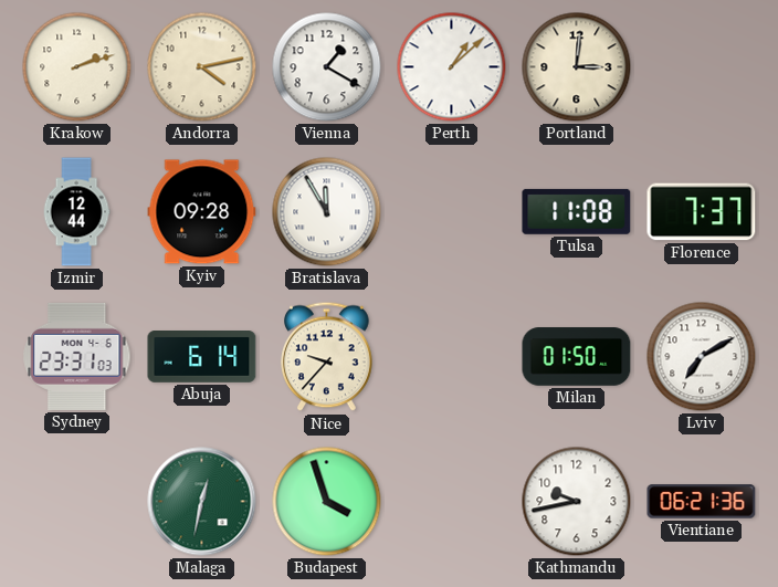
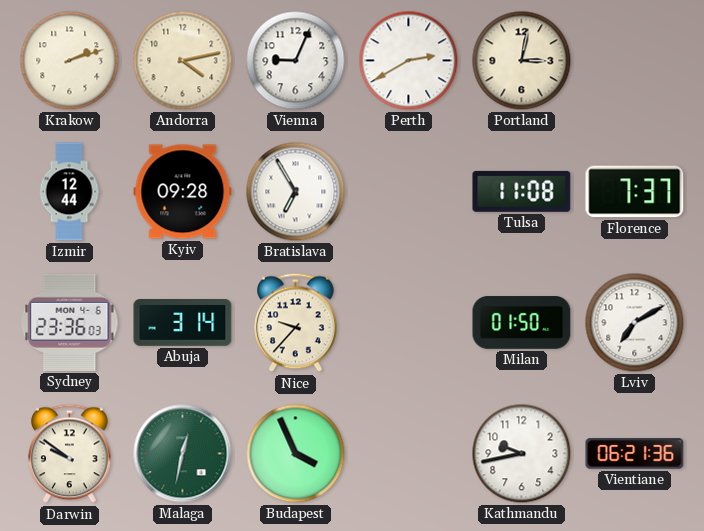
Vienna: 1:20 -> 9:04 (296, 61)
Perth: 1:08 -> 2:40 (409, 61)
Portland: 3:01 -> 3:02 (522, 61)
Bratislava: 11:55 -> 6:55 (296, 192)
Sydney: 23:31 -> 23:36 (70, 322)
Abuja: 6:14 -> 3:14 (183, 323)
Darwin: none -> 9:51 (70, 454)
Budapest: 3:57 -> 3:56 (296, 454)
